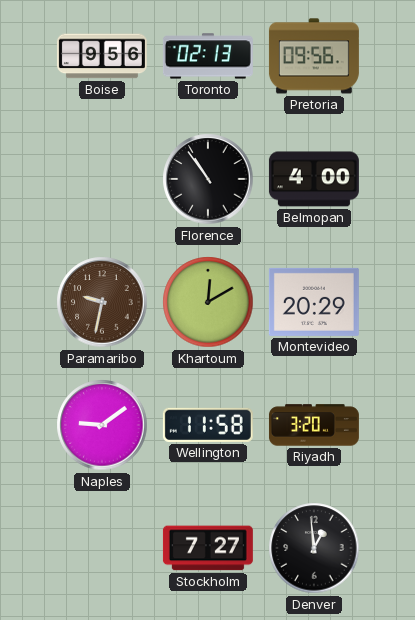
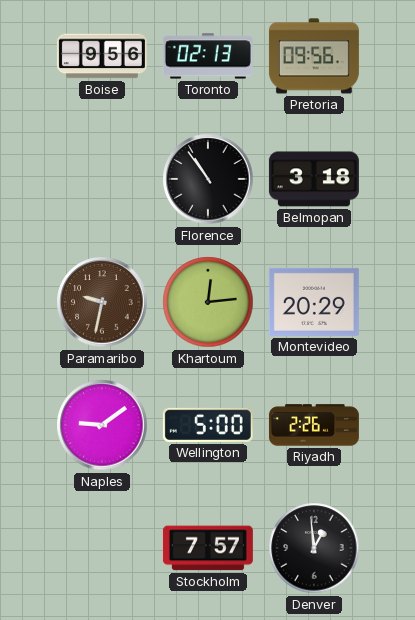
Belmopan: 4:00 -> 3:18 (314, 179)
Khartoum: 12:10 -> 12:14 (208, 302)
Wellington: 11:58 -> 5:00 (208, 425)
Riyadh: 3:20 -> 2:26 (314, 425)
Stockholm: 7:27 -> 7:57 (208, 548)
